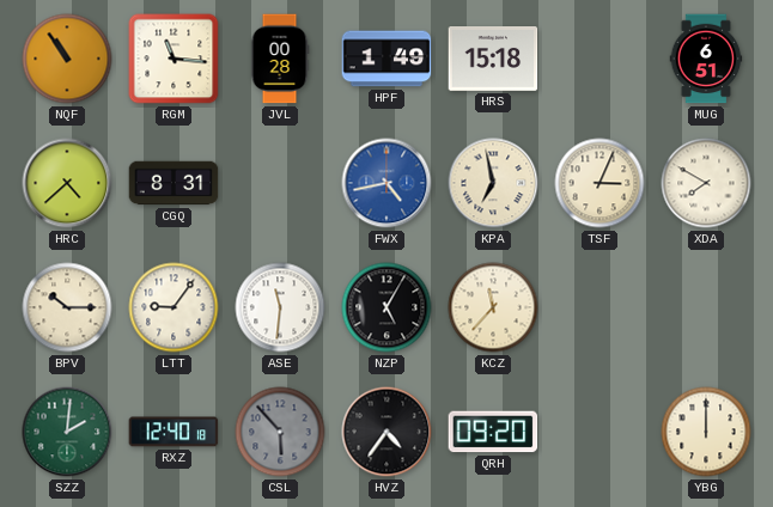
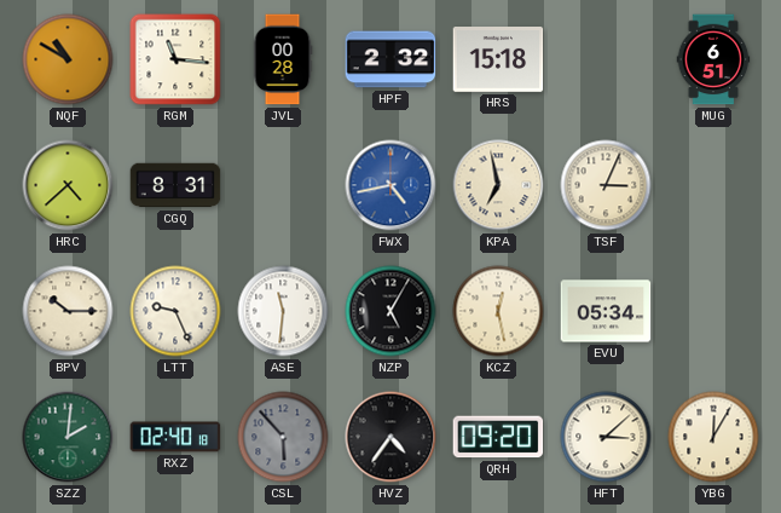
NQF: 10:54 -> 10:50 (68, 59)
HPF: 1:49 -> 2:32 (390, 59)
XDA: 7:50 -> none (706, 183)
LTT: 9:06 -> 9:26 (175, 311)
KCZ: 11:37 -> 12:28 (498, 311)
EVU: none -> 05:34 (606, 311)
RXZ: 12:40 -> 02:40 (175, 437)
HFT: none -> 3:08 (606, 437)
YBG: 12:00 -> 12:05 (713, 437)
